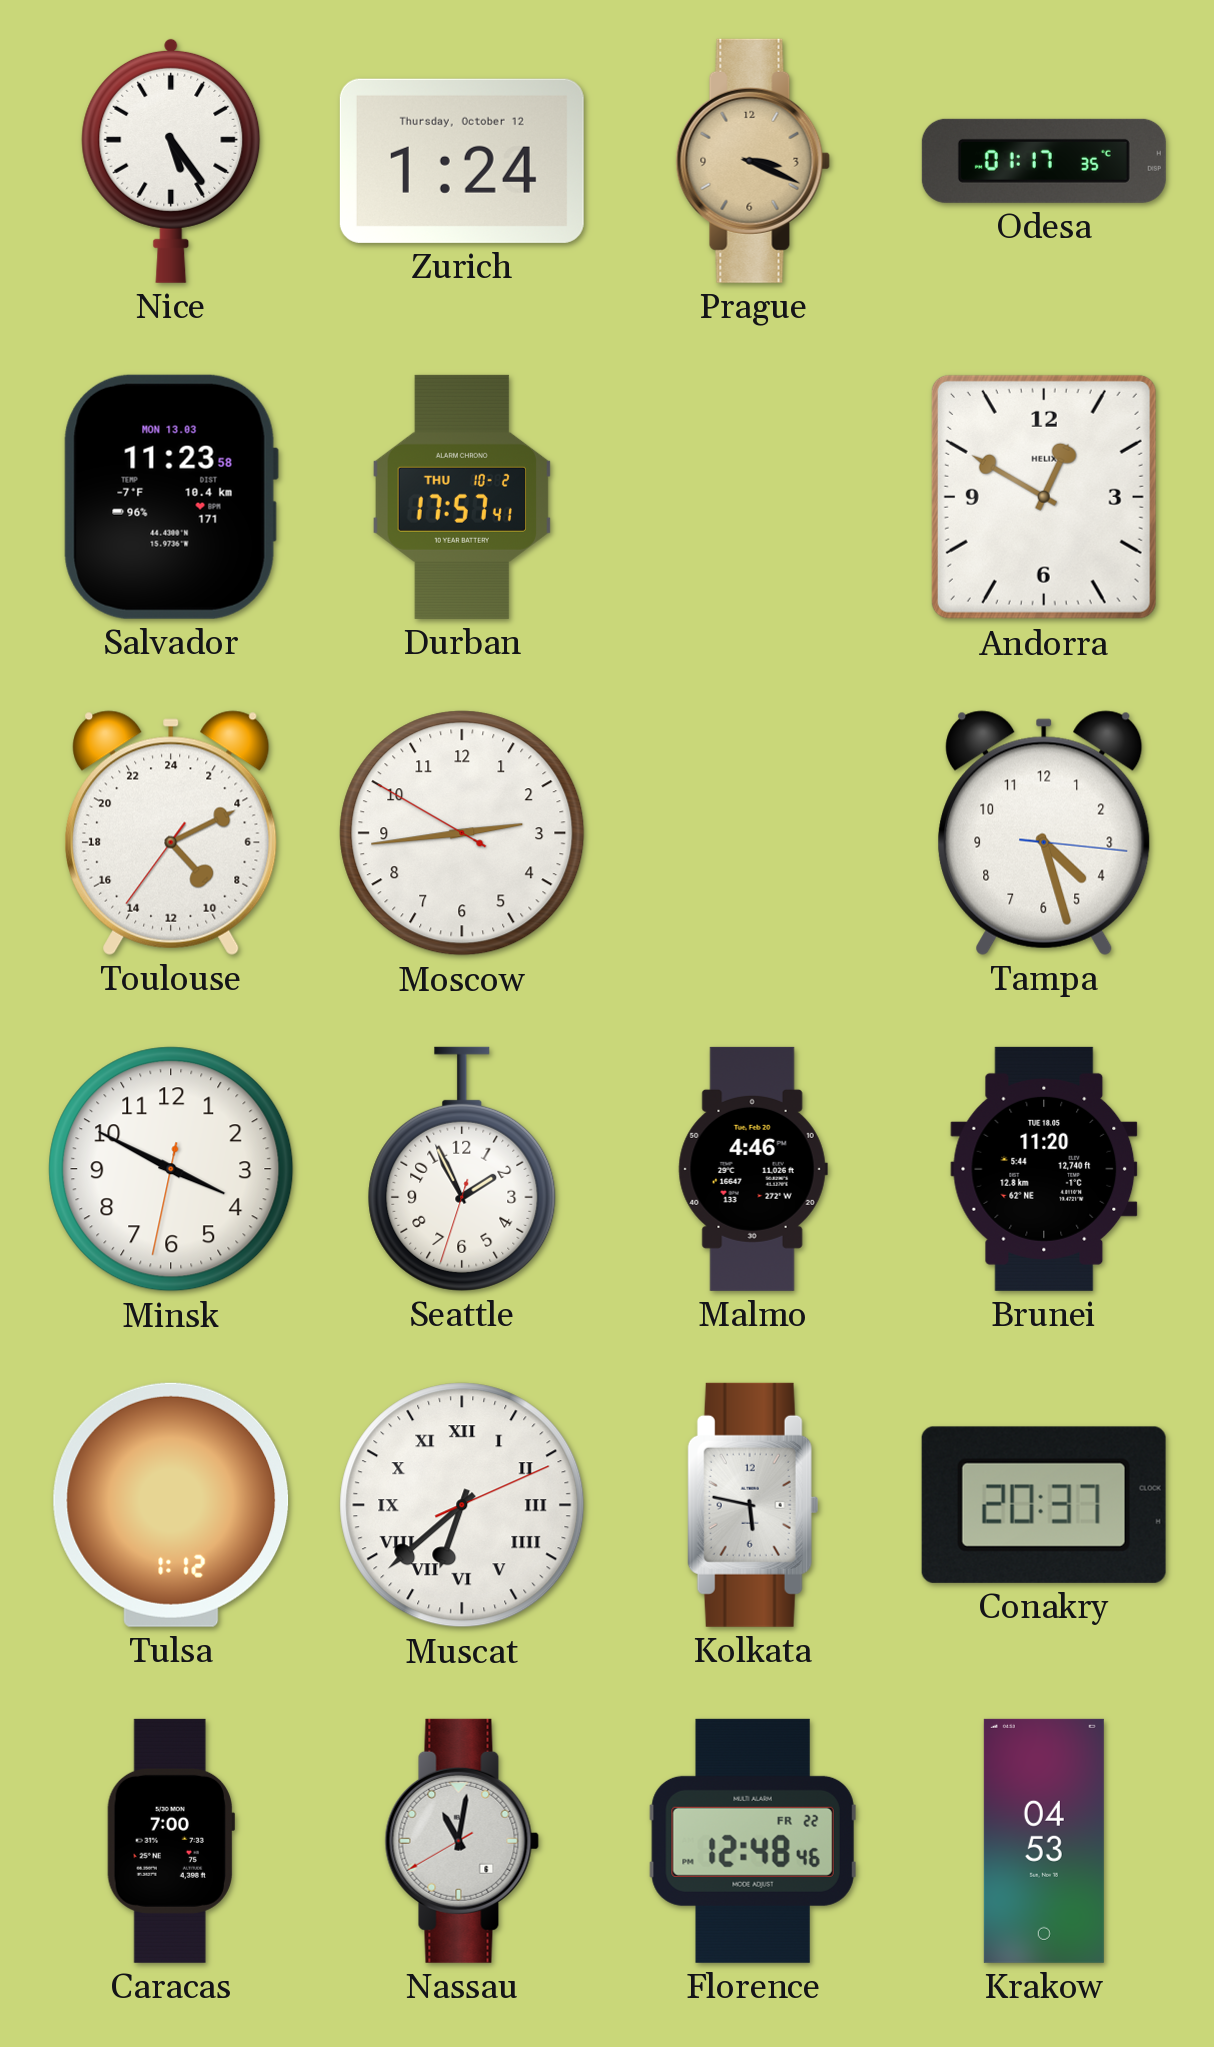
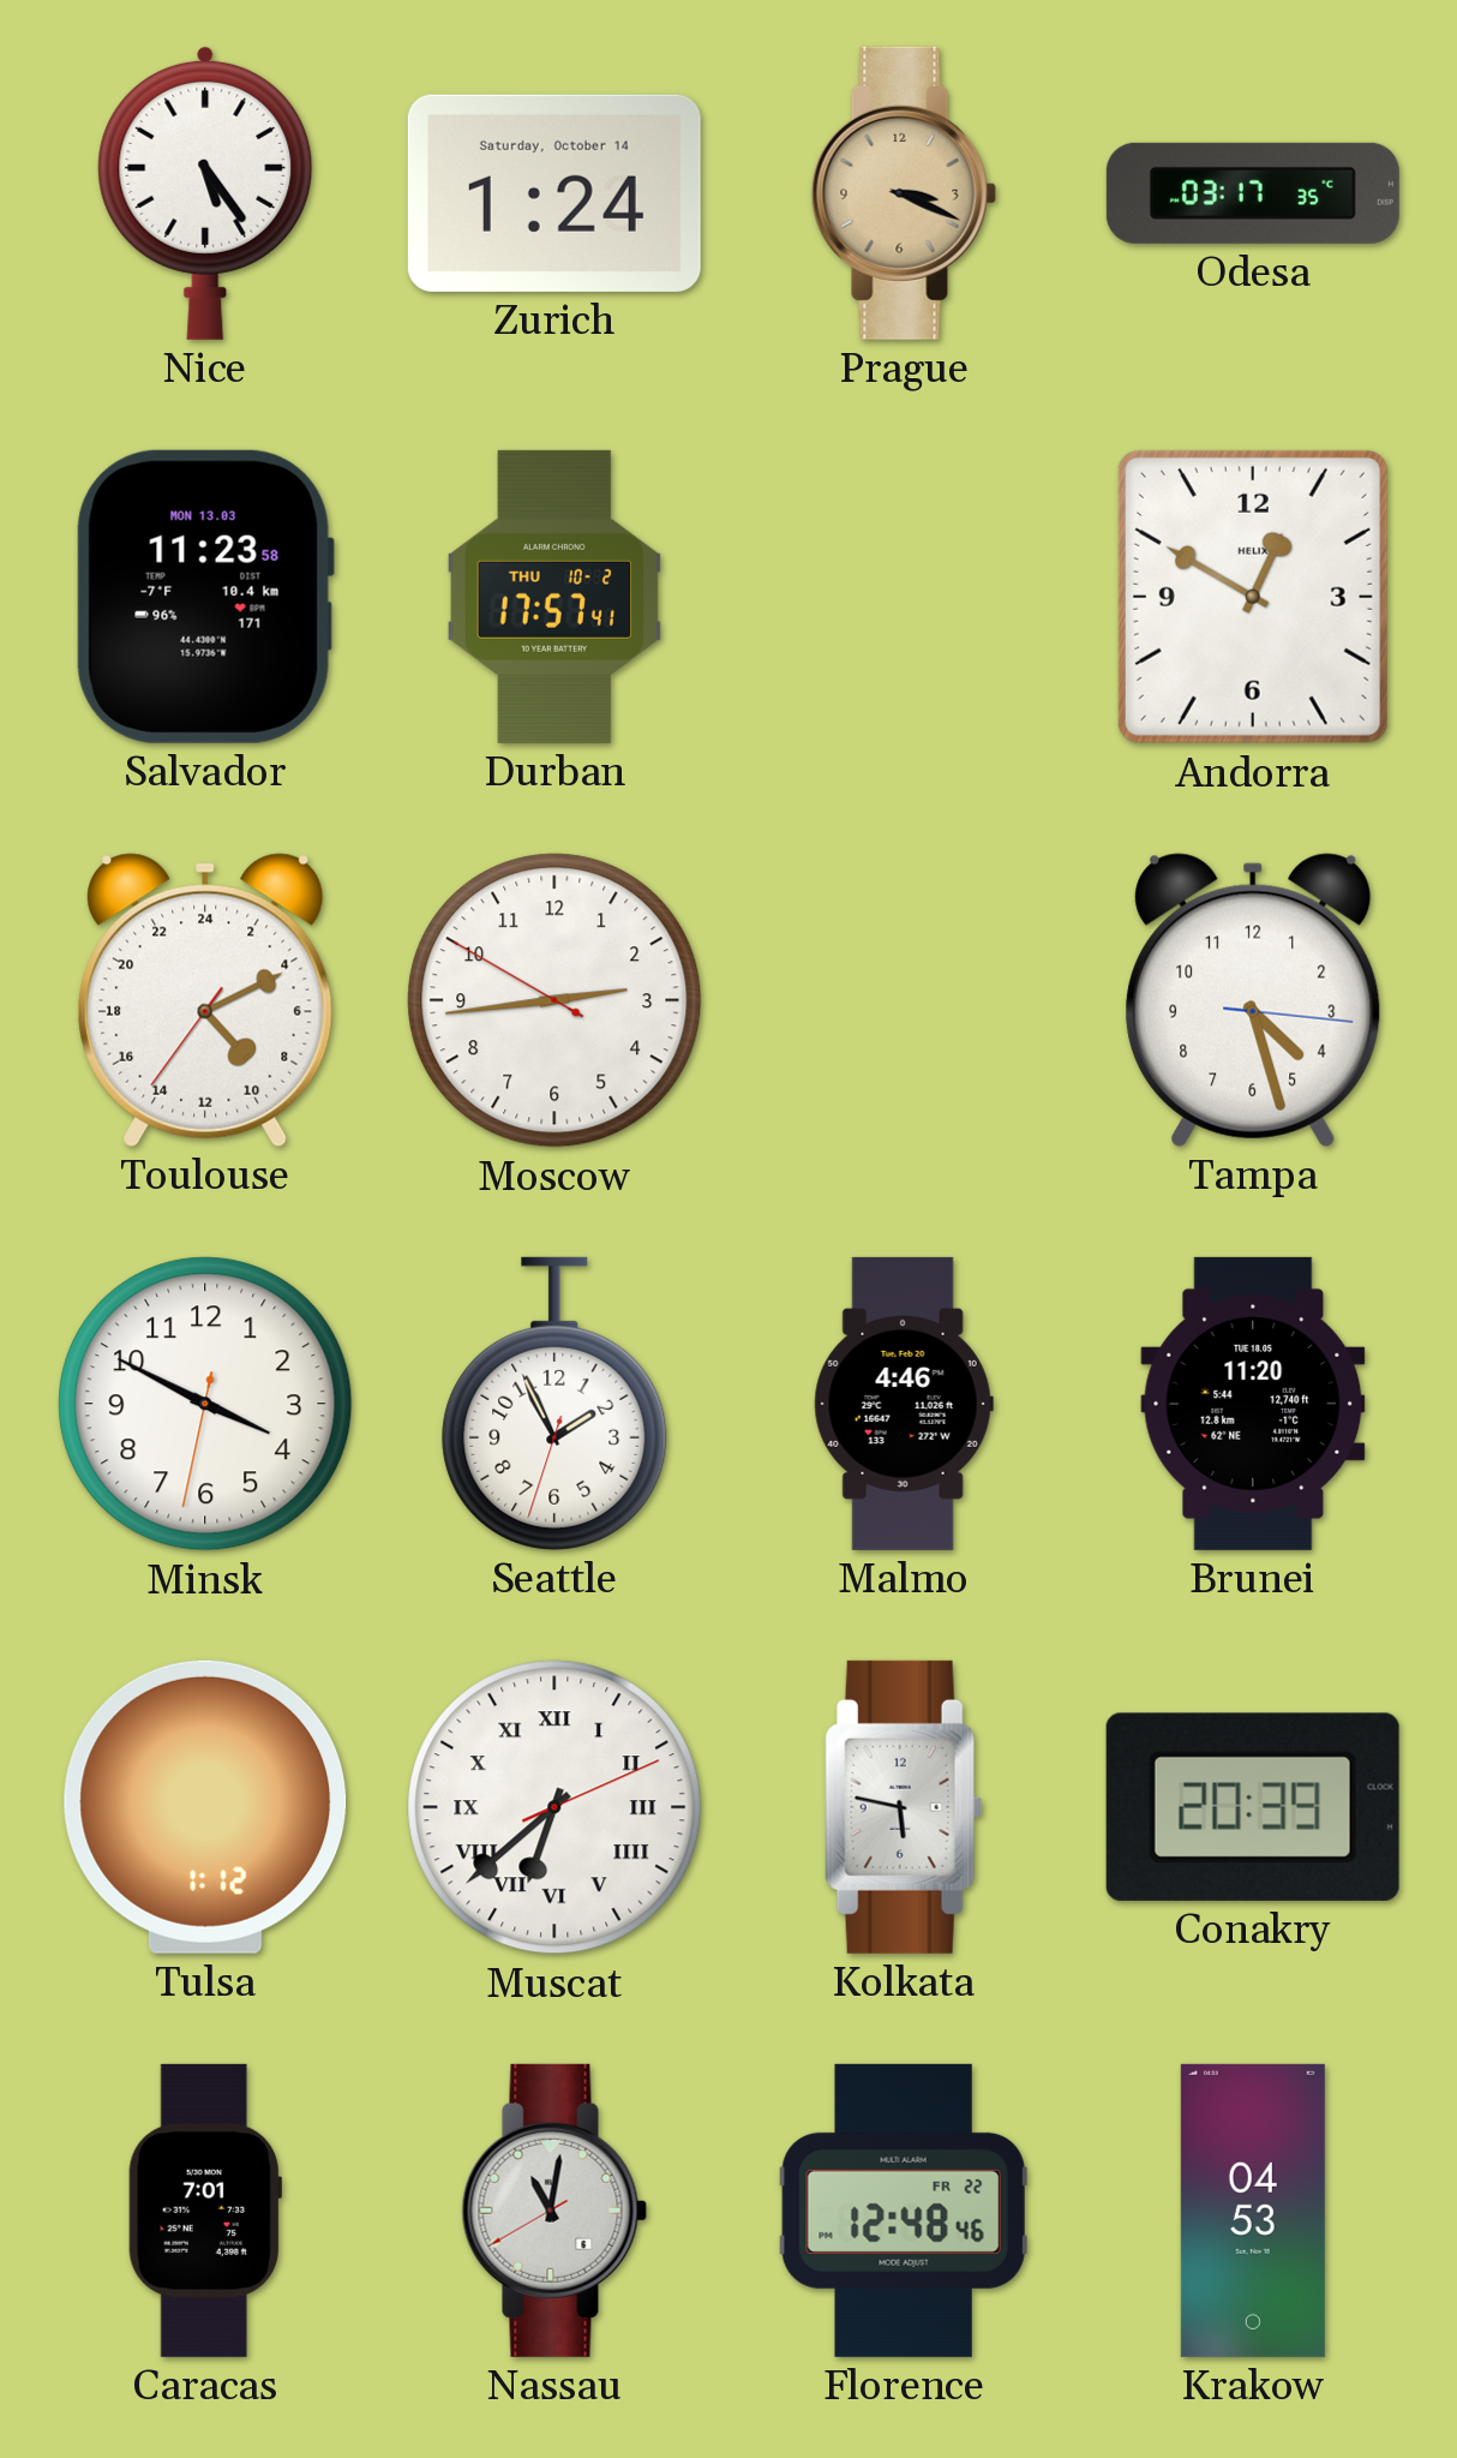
Zurich date: Thursday, October 12 -> Saturday, October 14 (554, 193)
Odesa: 01:17 -> 03:17 (1253, 193)
Conakry: 20:37 -> 20:39 (1253, 1807)
Caracas: 7:00 -> 7:01 (205, 2211)
